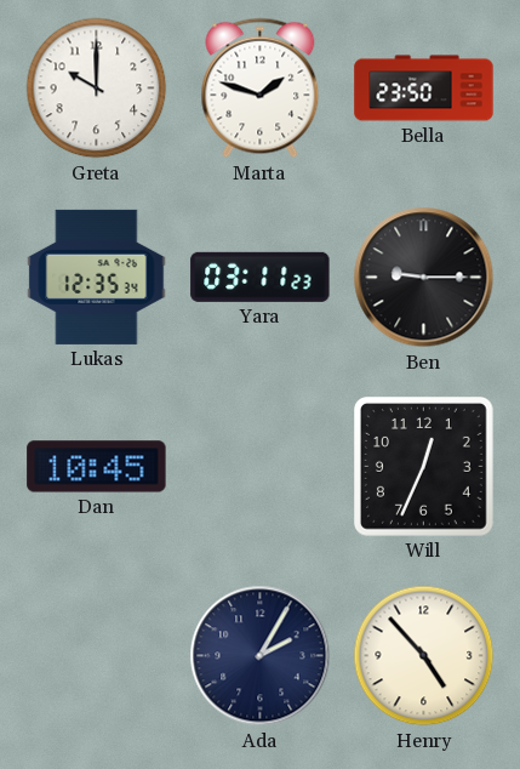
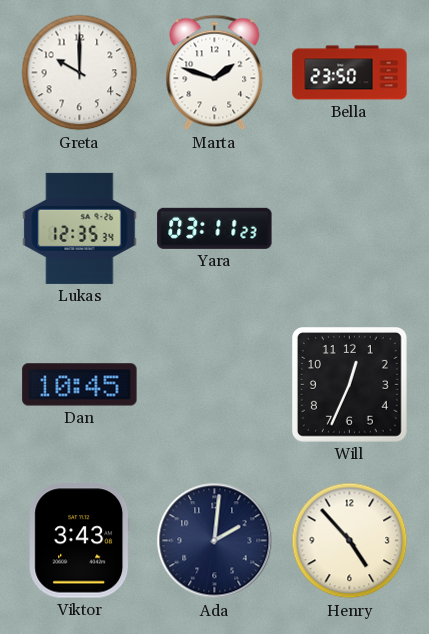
Ben: 9:15 -> none (424, 278)
Viktor: none -> 3:43 (80, 541)
Ada: 2:05 -> 2:01 (215, 541)
